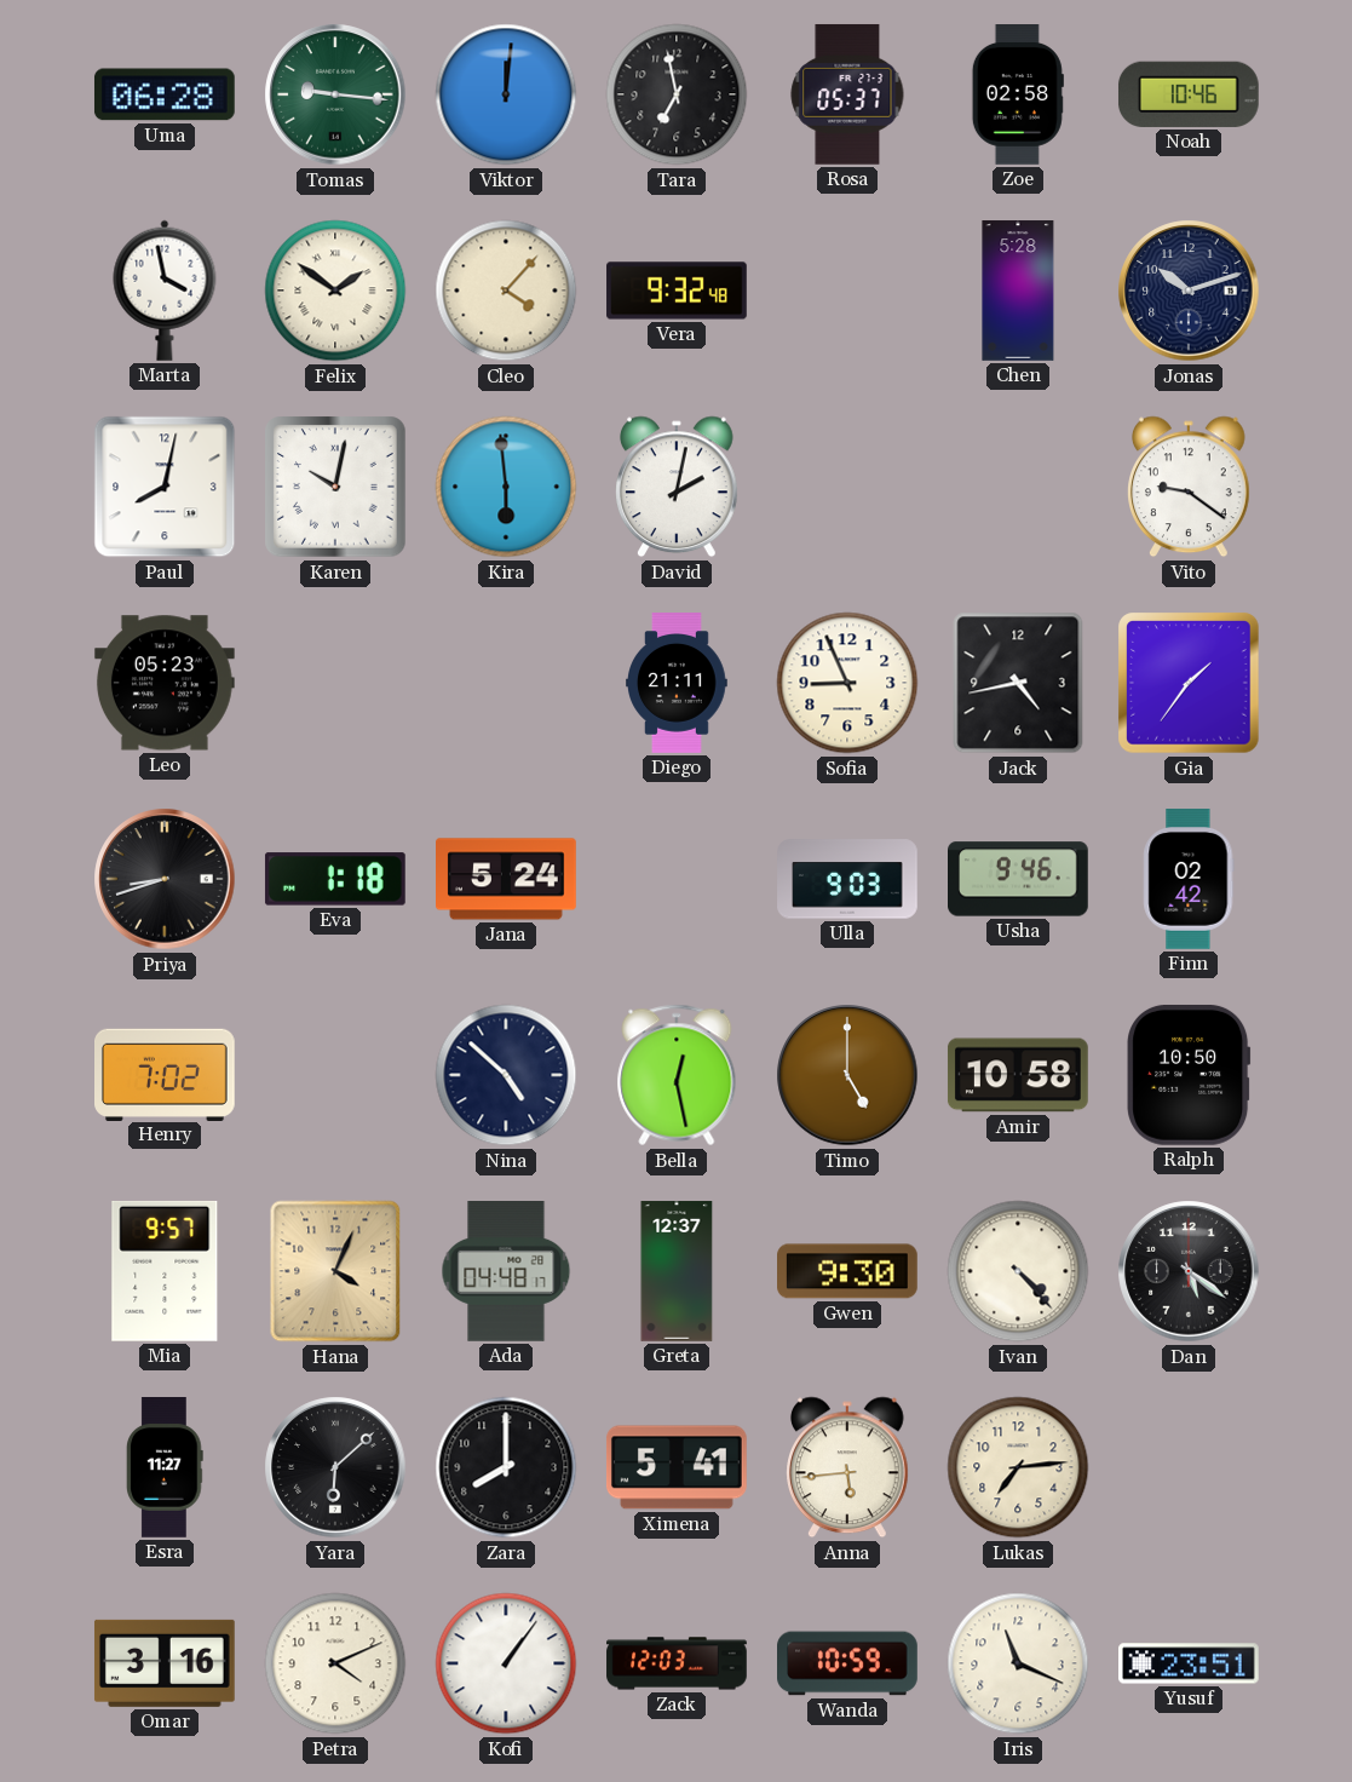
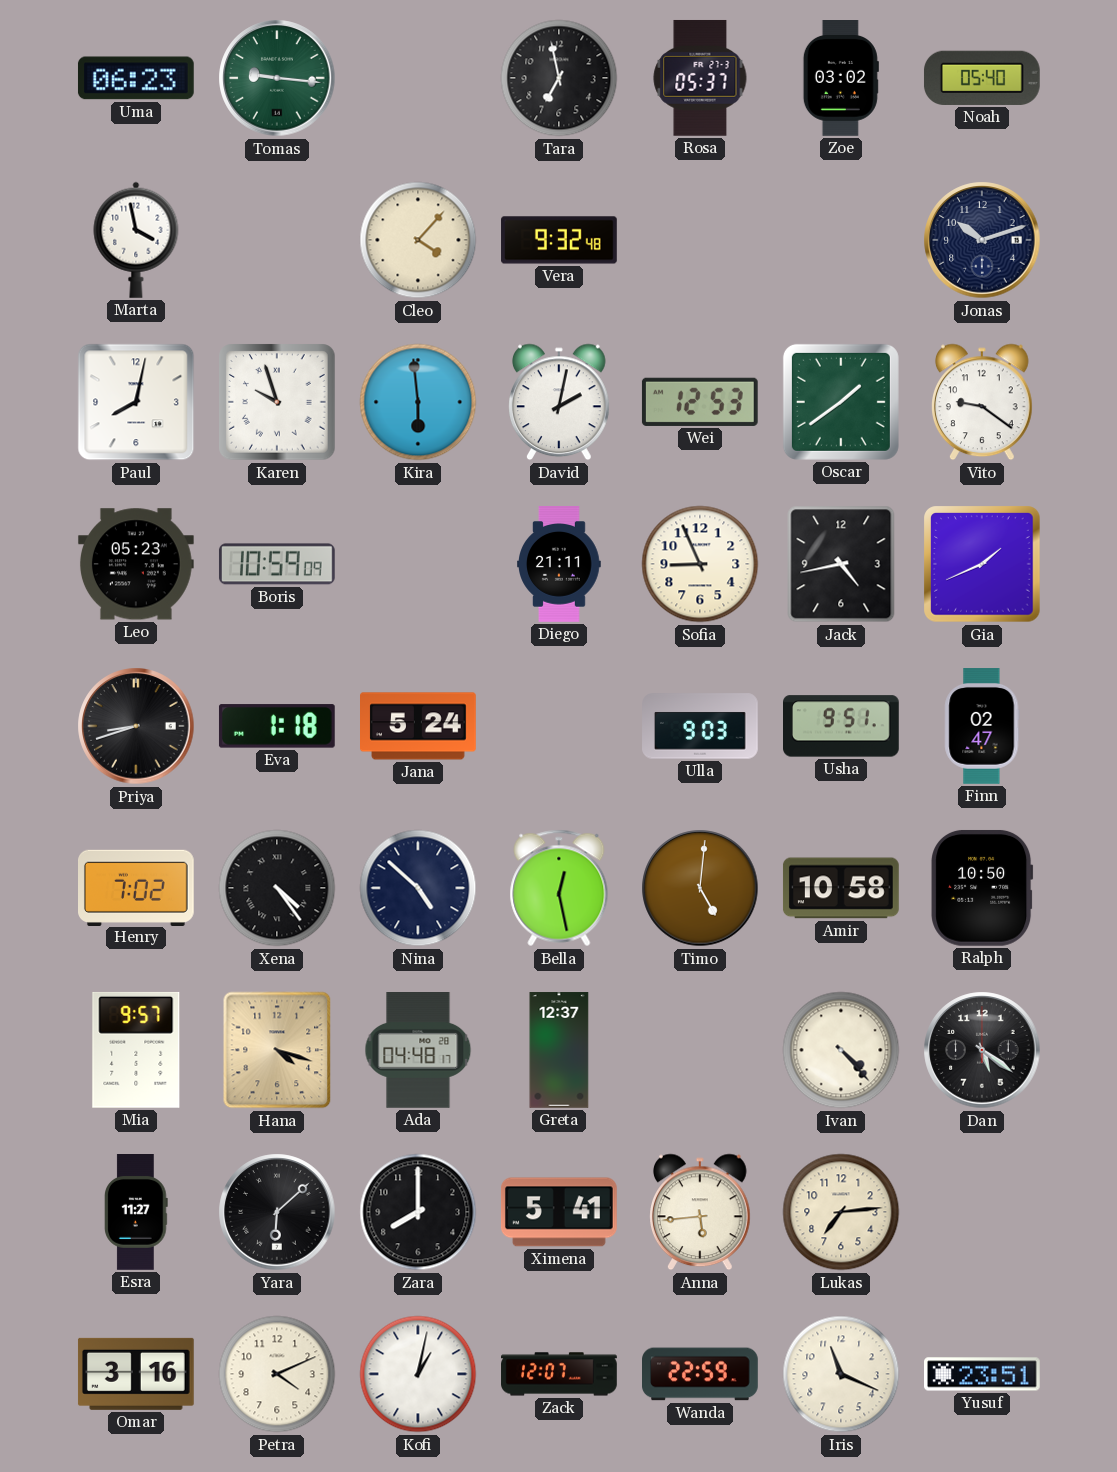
Uma: 06:28 -> 06:23 (136, 78)
Viktor: 12:01 -> none (506, 94)
Zoe: 02:58 -> 03:02 (841, 78)
Noah: 10:46 -> 05:40 (982, 78)
Felix: 1:51 -> none (335, 291)
Chen: 5:28 -> none (1018, 291)
Karen: 10:02 -> 9:57 (277, 402)
Wei: none -> 12:53 (700, 402)
Oscar: none -> 1:39 (841, 402)
Boris: none -> 10:59 (277, 564)
Gia: 1:36 -> 1:41 (982, 564)
Usha: 9:46 -> 9:51 (842, 726)
Finn: 02:42 -> 02:47 (982, 726)
Xena: none -> 4:24 (277, 888)
Timo: 5:00 -> 5:01 (700, 888)
Hana: 4:04 -> 4:18 (277, 1050)
Gwen: 9:30 -> none (848, 1271)
Kofi: 1:06 -> 1:02 (418, 1374)
Zack: 12:03 -> 12:07 (559, 1374)
Wanda: 10:59 -> 22:59 (701, 1374)
